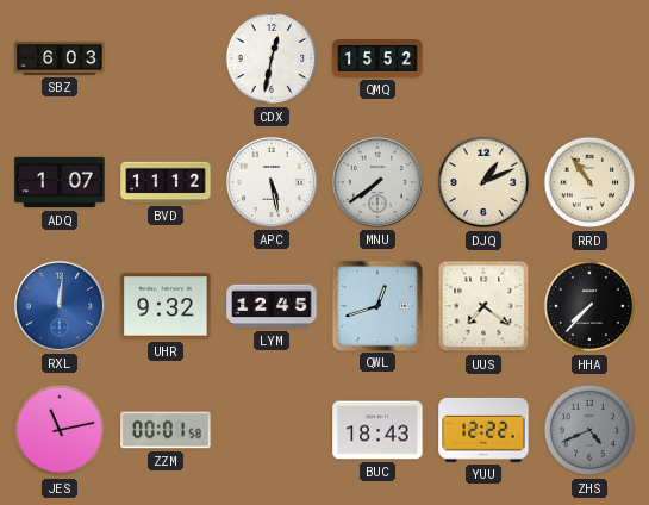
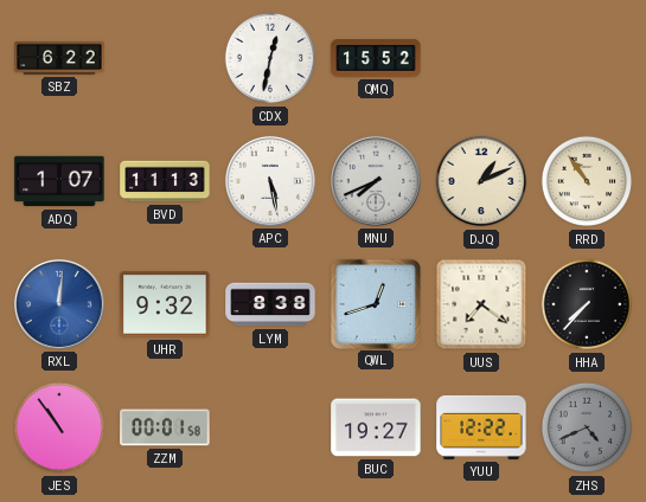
SBZ: 6:03 -> 6:22 (59, 58)
BVD: 11:12 -> 11:13 (165, 181)
MNU: 7:39 -> 7:41 (376, 181)
LYM: 12:45 -> 8:38 (270, 304)
JES: 11:13 -> 10:54 (59, 427)
BUC: 18:43 -> 19:27 (376, 427)
